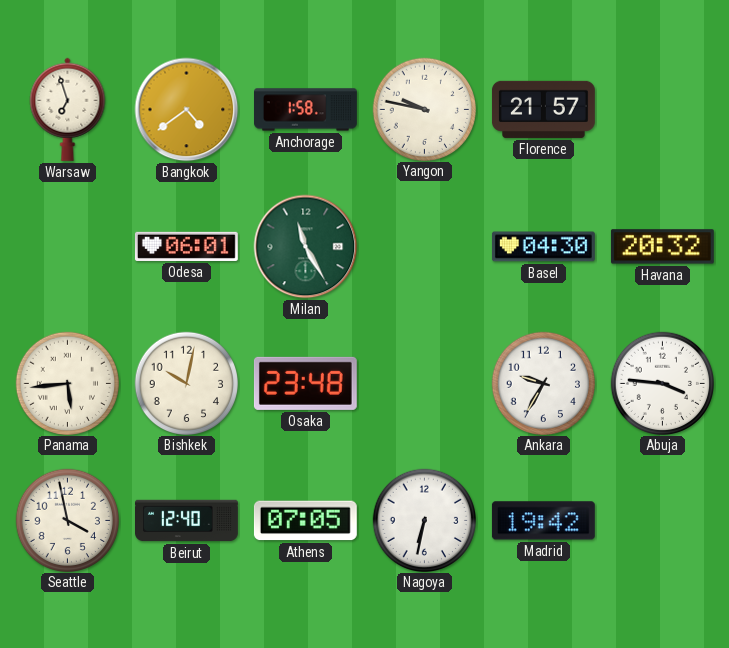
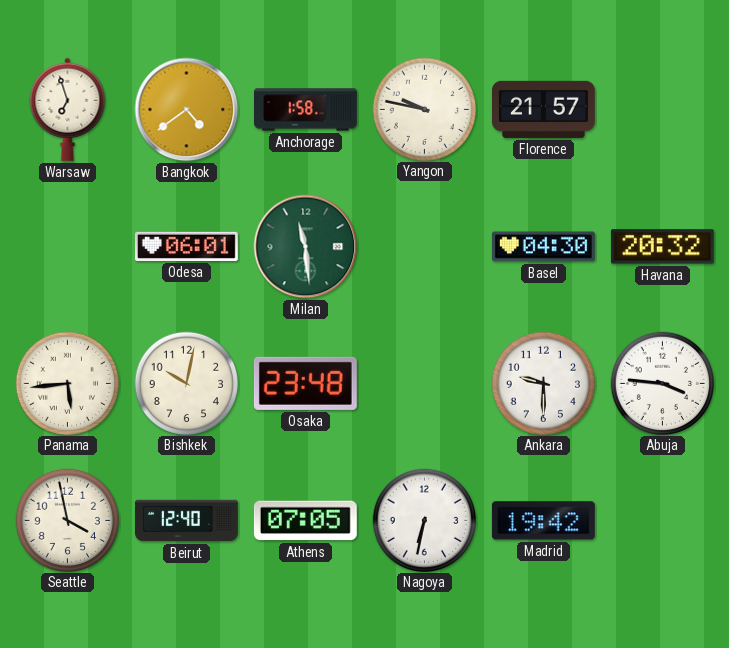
Milan: 11:25 -> 11:29 (306, 247)
Ankara: 9:35 -> 9:30 (543, 383)
